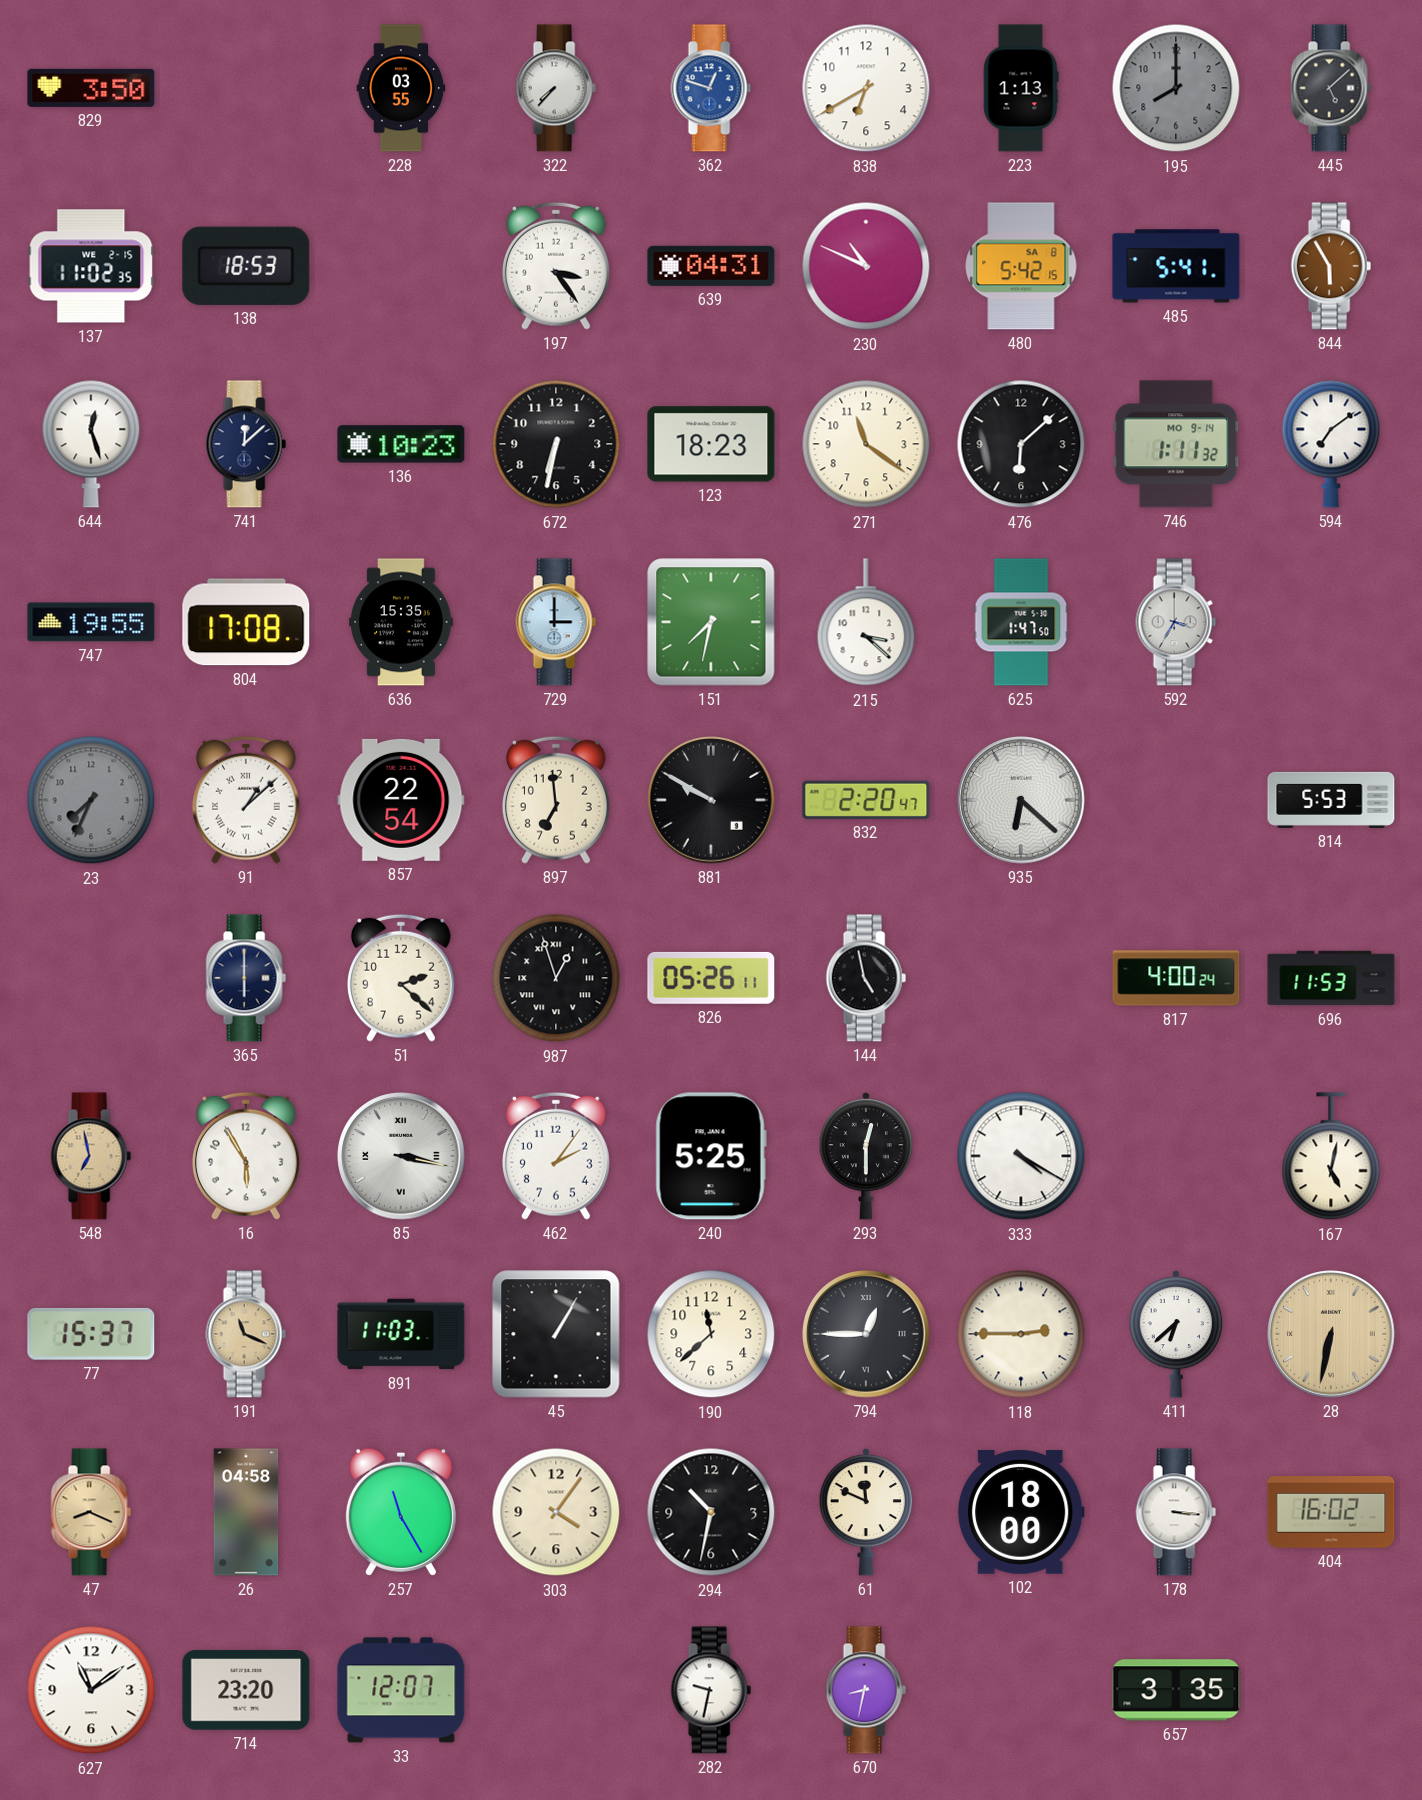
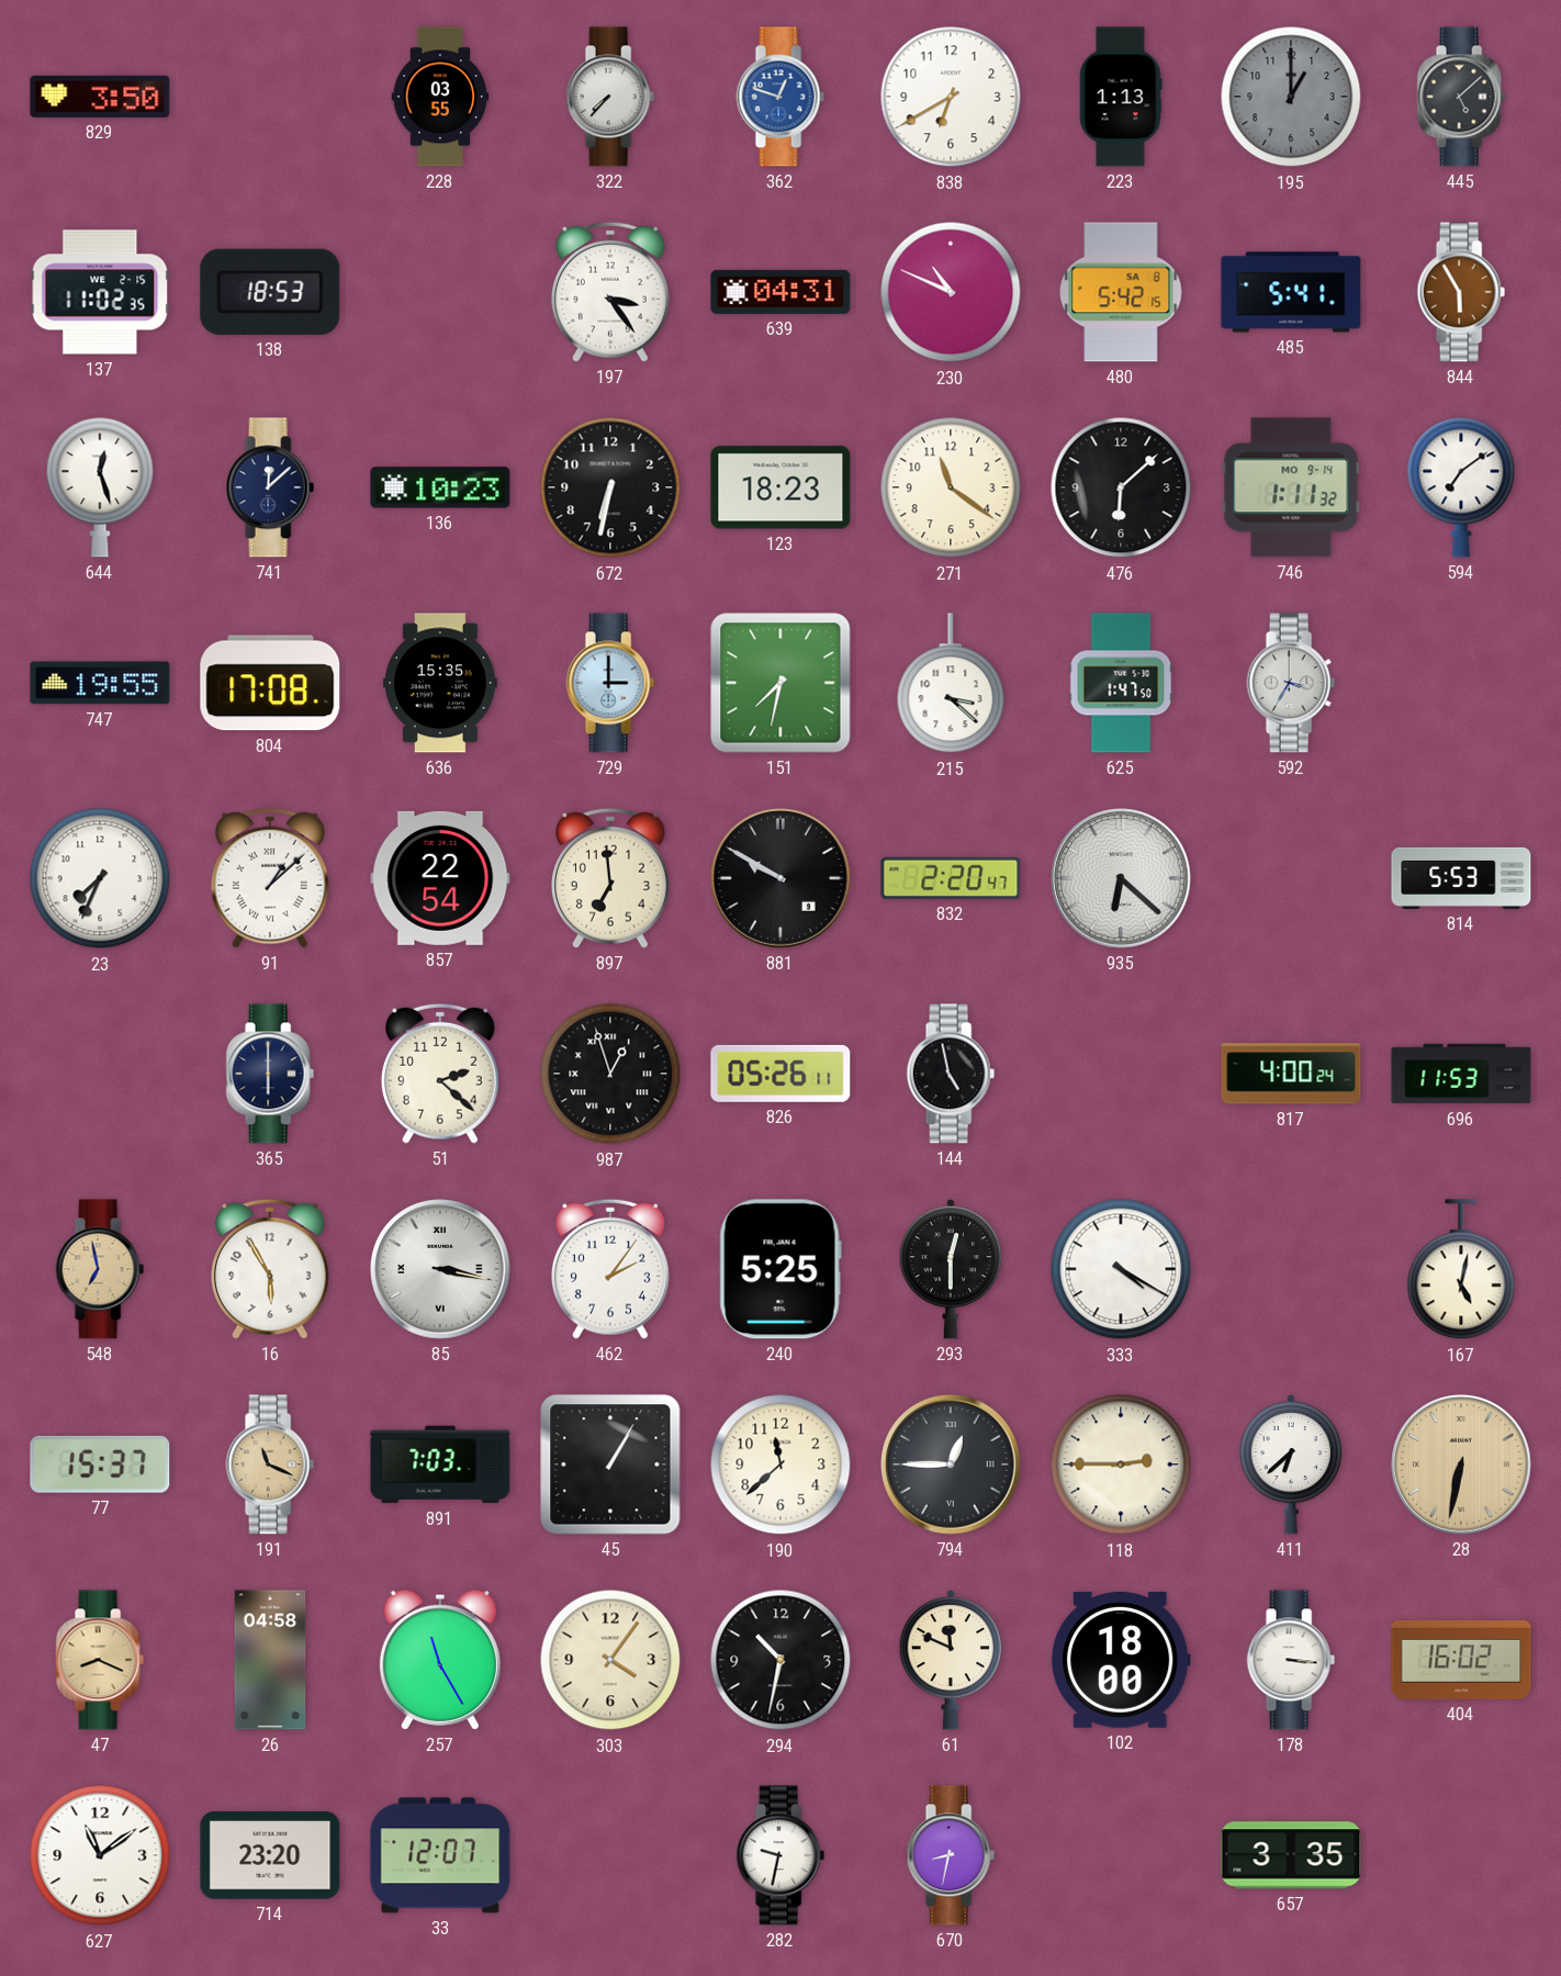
195: 8:00 -> 1:00 (1291, 97)
23 dial: grey -> white (100, 878)
891: 11:03 -> 7:03 (440, 1464)
